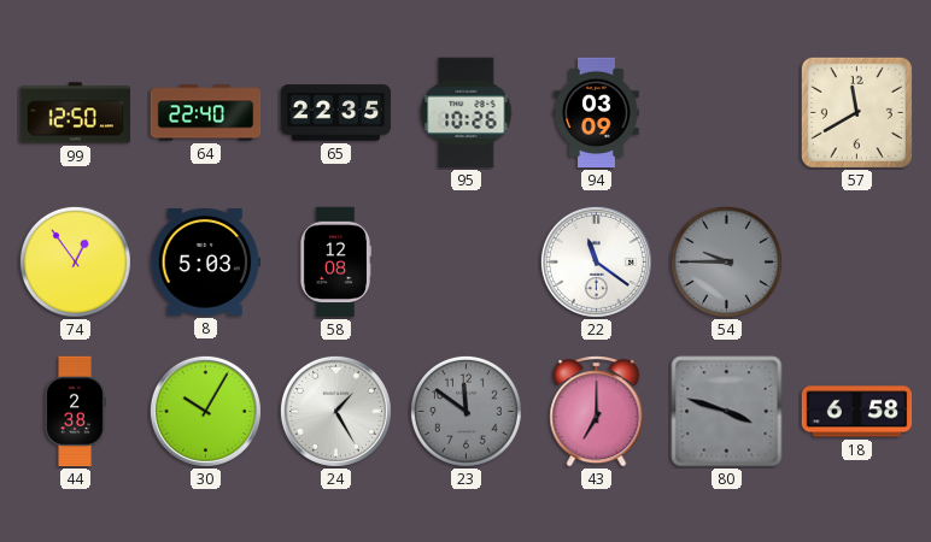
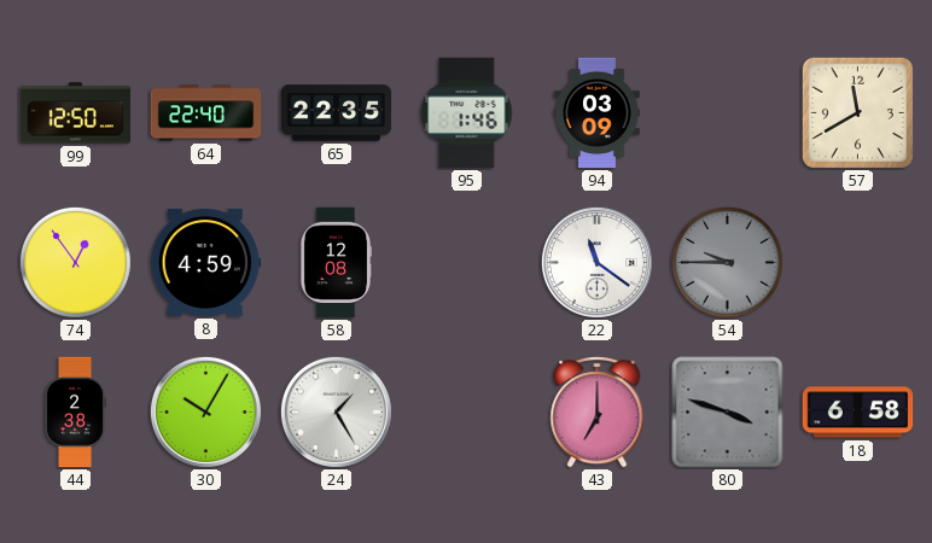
95: 10:26 -> 1:46 (467, 113)
8: 5:03 -> 4:59 (206, 262)
23: 11:51 -> none (465, 411)
